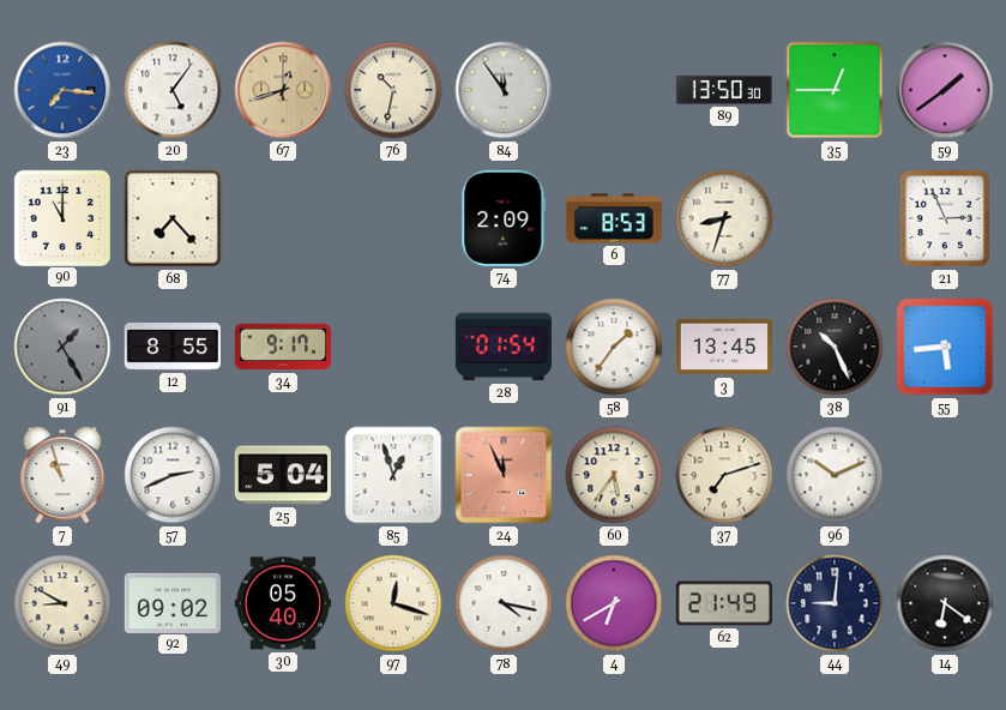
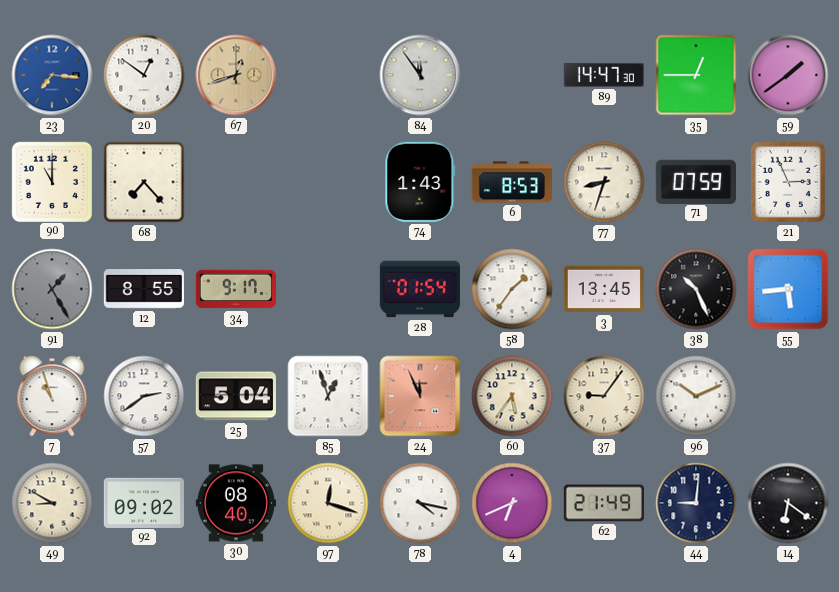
20: 5:06 -> 12:51 (144, 75)
76: 10:32 -> none (393, 90)
89: 13:50 -> 14:47 (604, 75)
74: 2:09 -> 1:43 (420, 182)
71: none -> 07:59 (696, 181)
57: 2:41 -> 2:39 (144, 396)
37: 7:12 -> 9:06 (604, 396)
30: 05:40 -> 08:40 (236, 503)
4: 6:40 -> 6:41 (512, 503)
